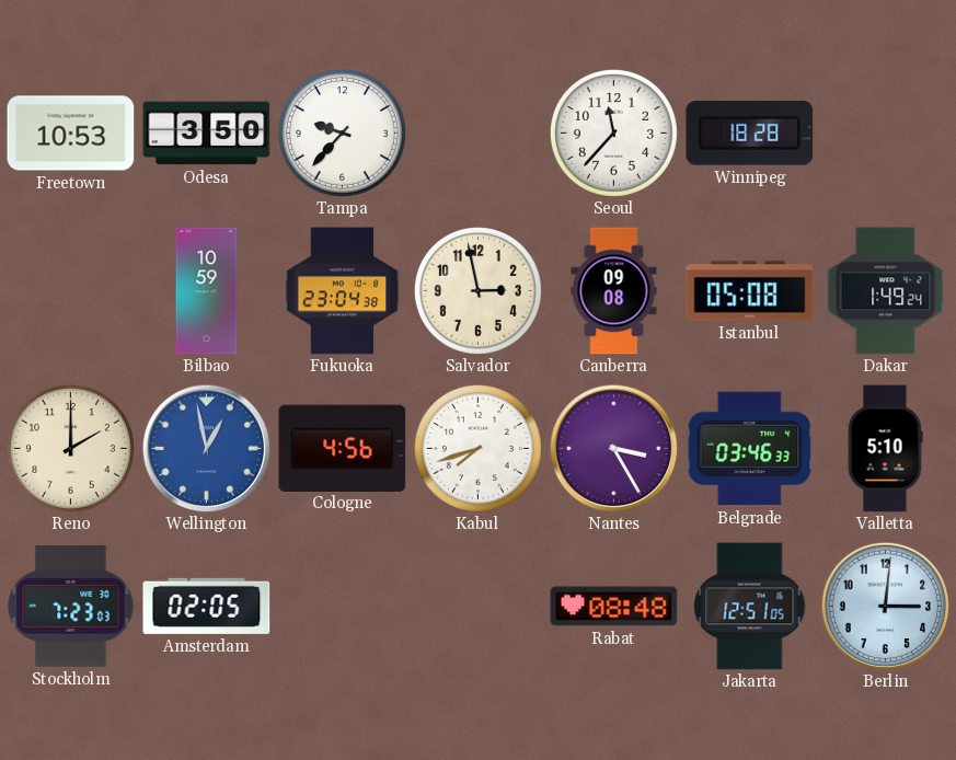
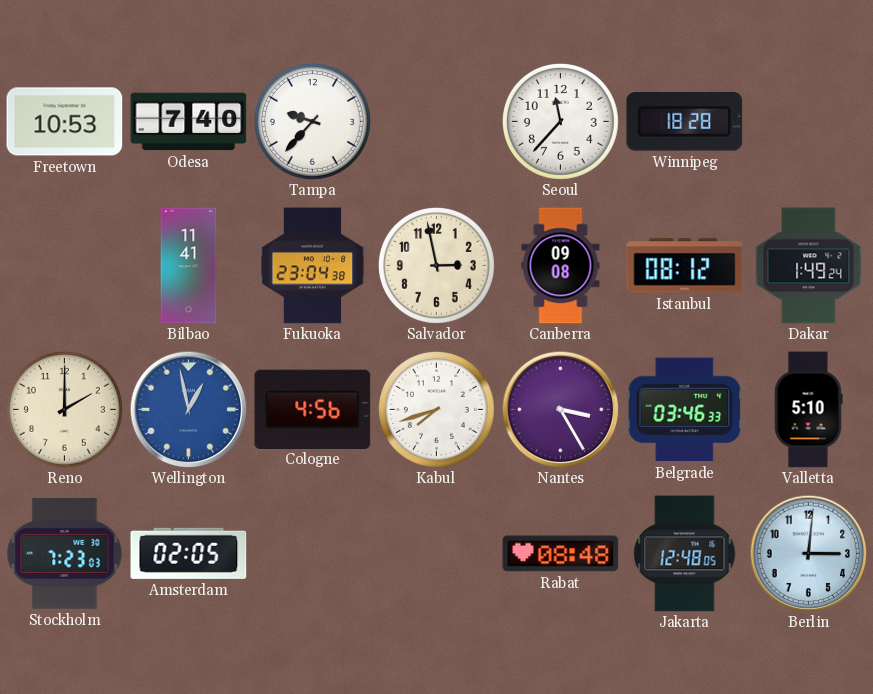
Odesa: 3:50 -> 7:40 (189, 122)
Bilbao: 10:59 -> 11:41 (189, 266)
Istanbul: 05:08 -> 08:12 (685, 266)
Jakarta: 12:51 -> 12:48 (685, 554)
